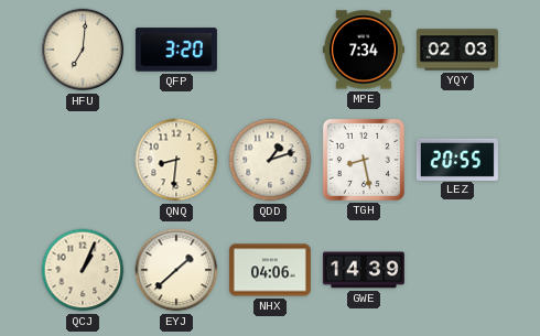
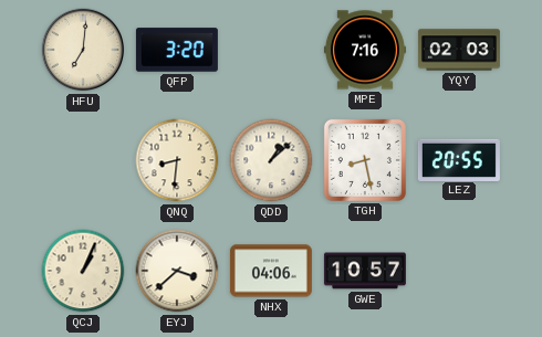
MPE: 7:34 -> 7:16 (365, 50)
QDD: 1:12 -> 1:08 (271, 160)
EYJ: 1:38 -> 3:38 (177, 271)
GWE: 14:39 -> 10:57 (365, 271)
